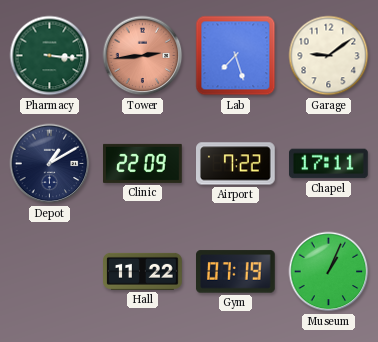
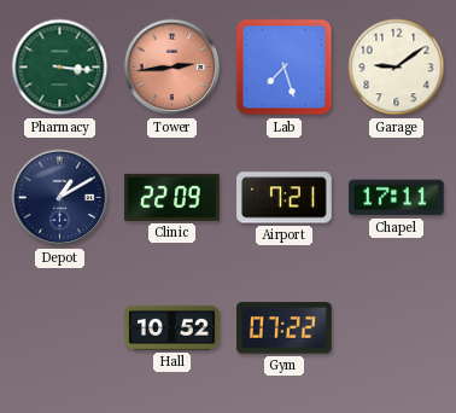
Airport: 7:22 -> 7:21 (285, 198)
Hall: 11:22 -> 10:52 (173, 327)
Gym: 07:19 -> 07:22 (285, 328)
Museum: 1:04 -> none (329, 272)
